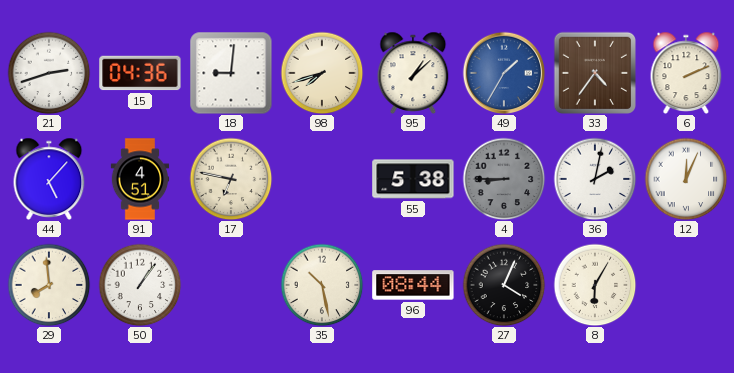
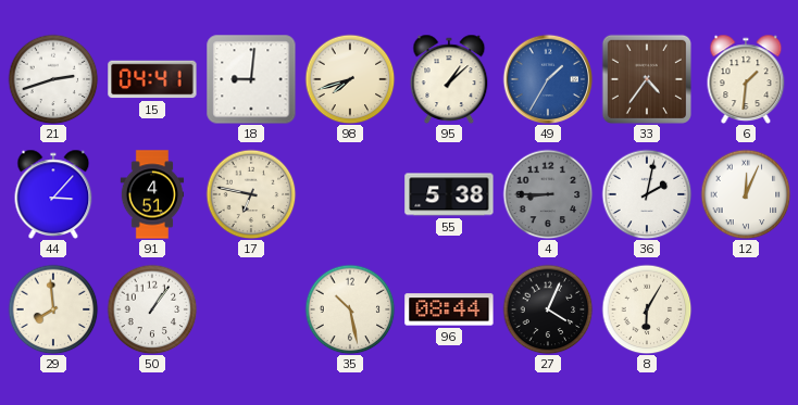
15: 04:36 -> 04:41 (152, 79)
6: 2:11 -> 1:31 (746, 78)
44: 5:07 -> 3:07 (53, 193)
